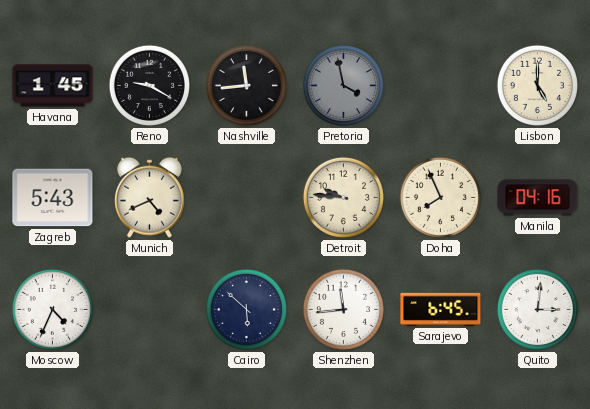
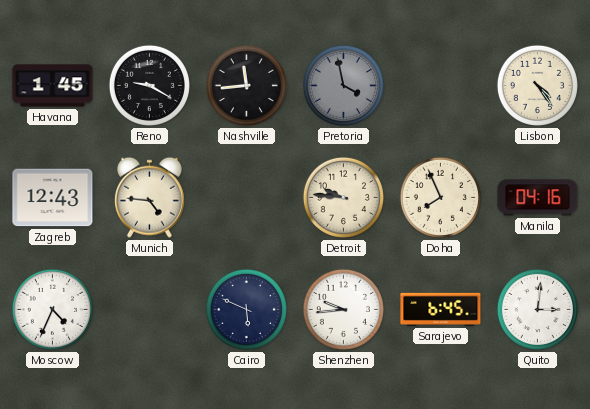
Lisbon: 5:00 -> 4:24 (537, 85)
Zagreb: 5:43 -> 12:43 (53, 198)
Munich: 4:41 -> 4:46 (149, 197)
Cairo: 5:52 -> 5:49 (246, 309)
Shenzhen: 11:44 -> 9:44 (343, 309)
